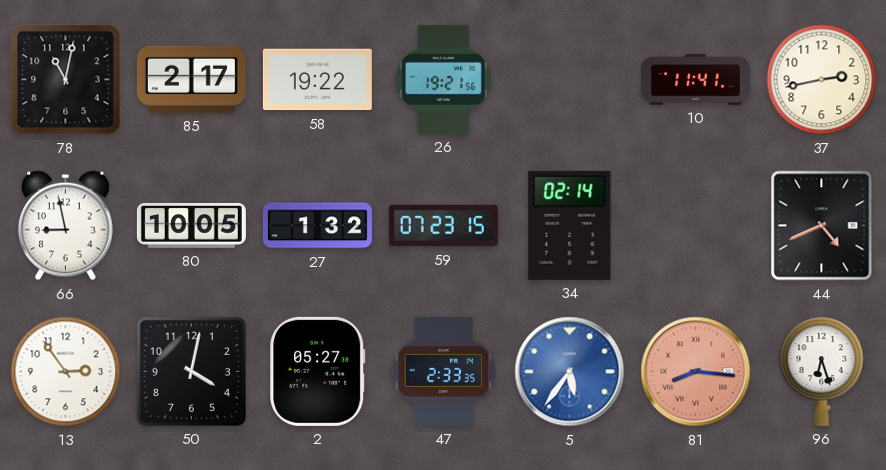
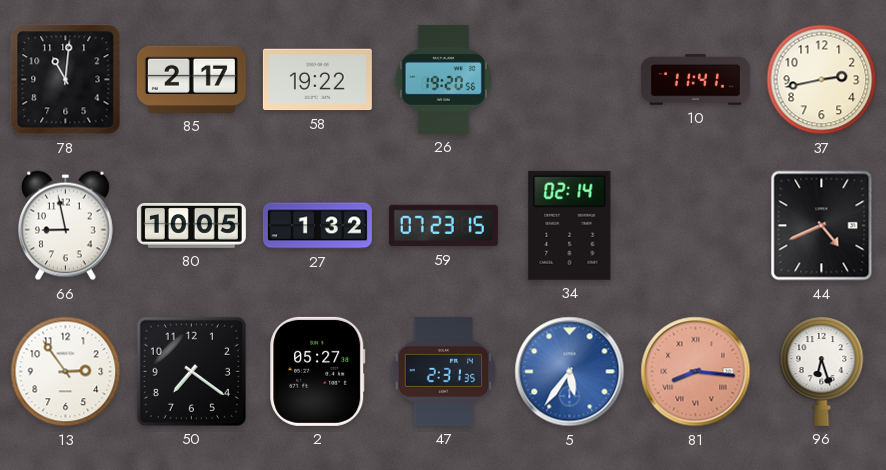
78: 11:02 -> 11:01 (66, 80)
26: 19:21 -> 19:20 (443, 79)
50: 4:02 -> 7:21 (191, 371)
47: 2:33 -> 2:31 (444, 371)
